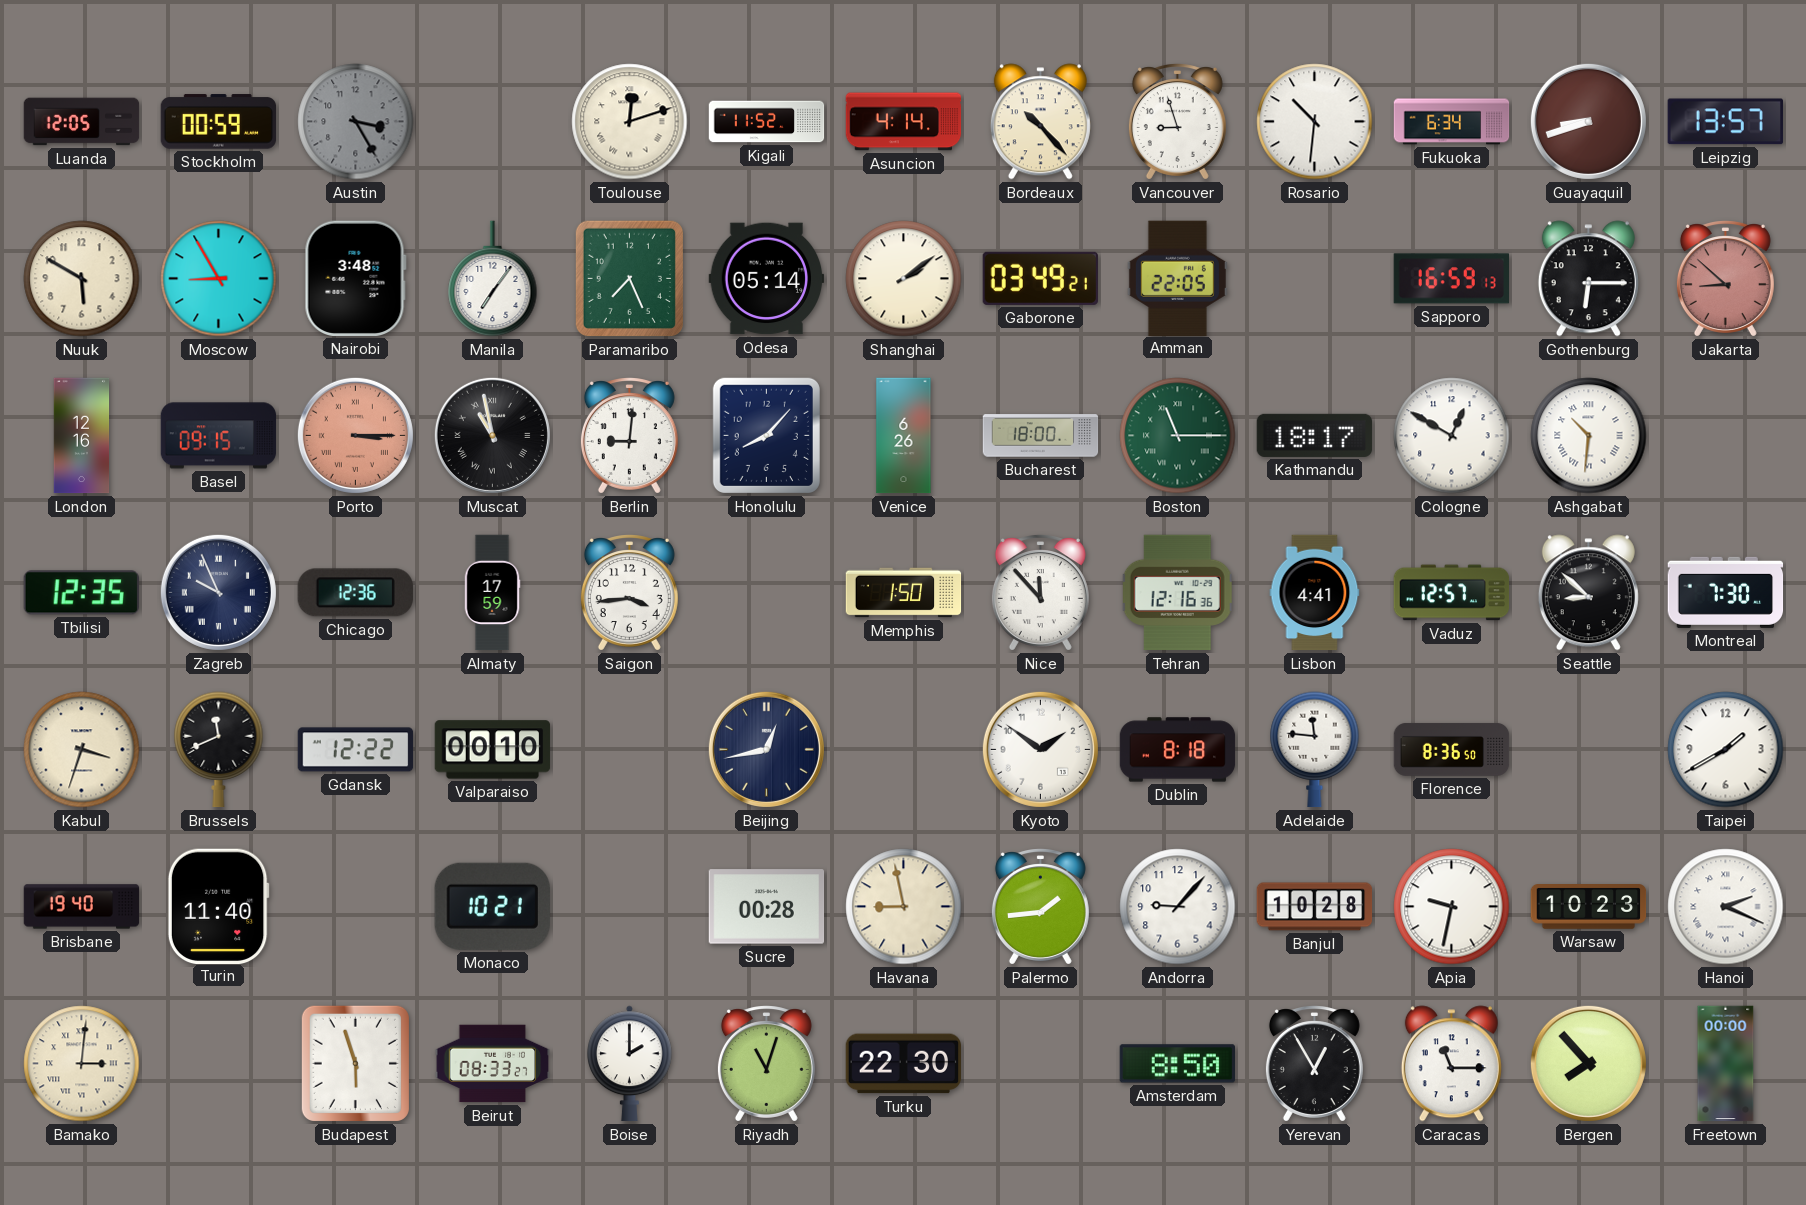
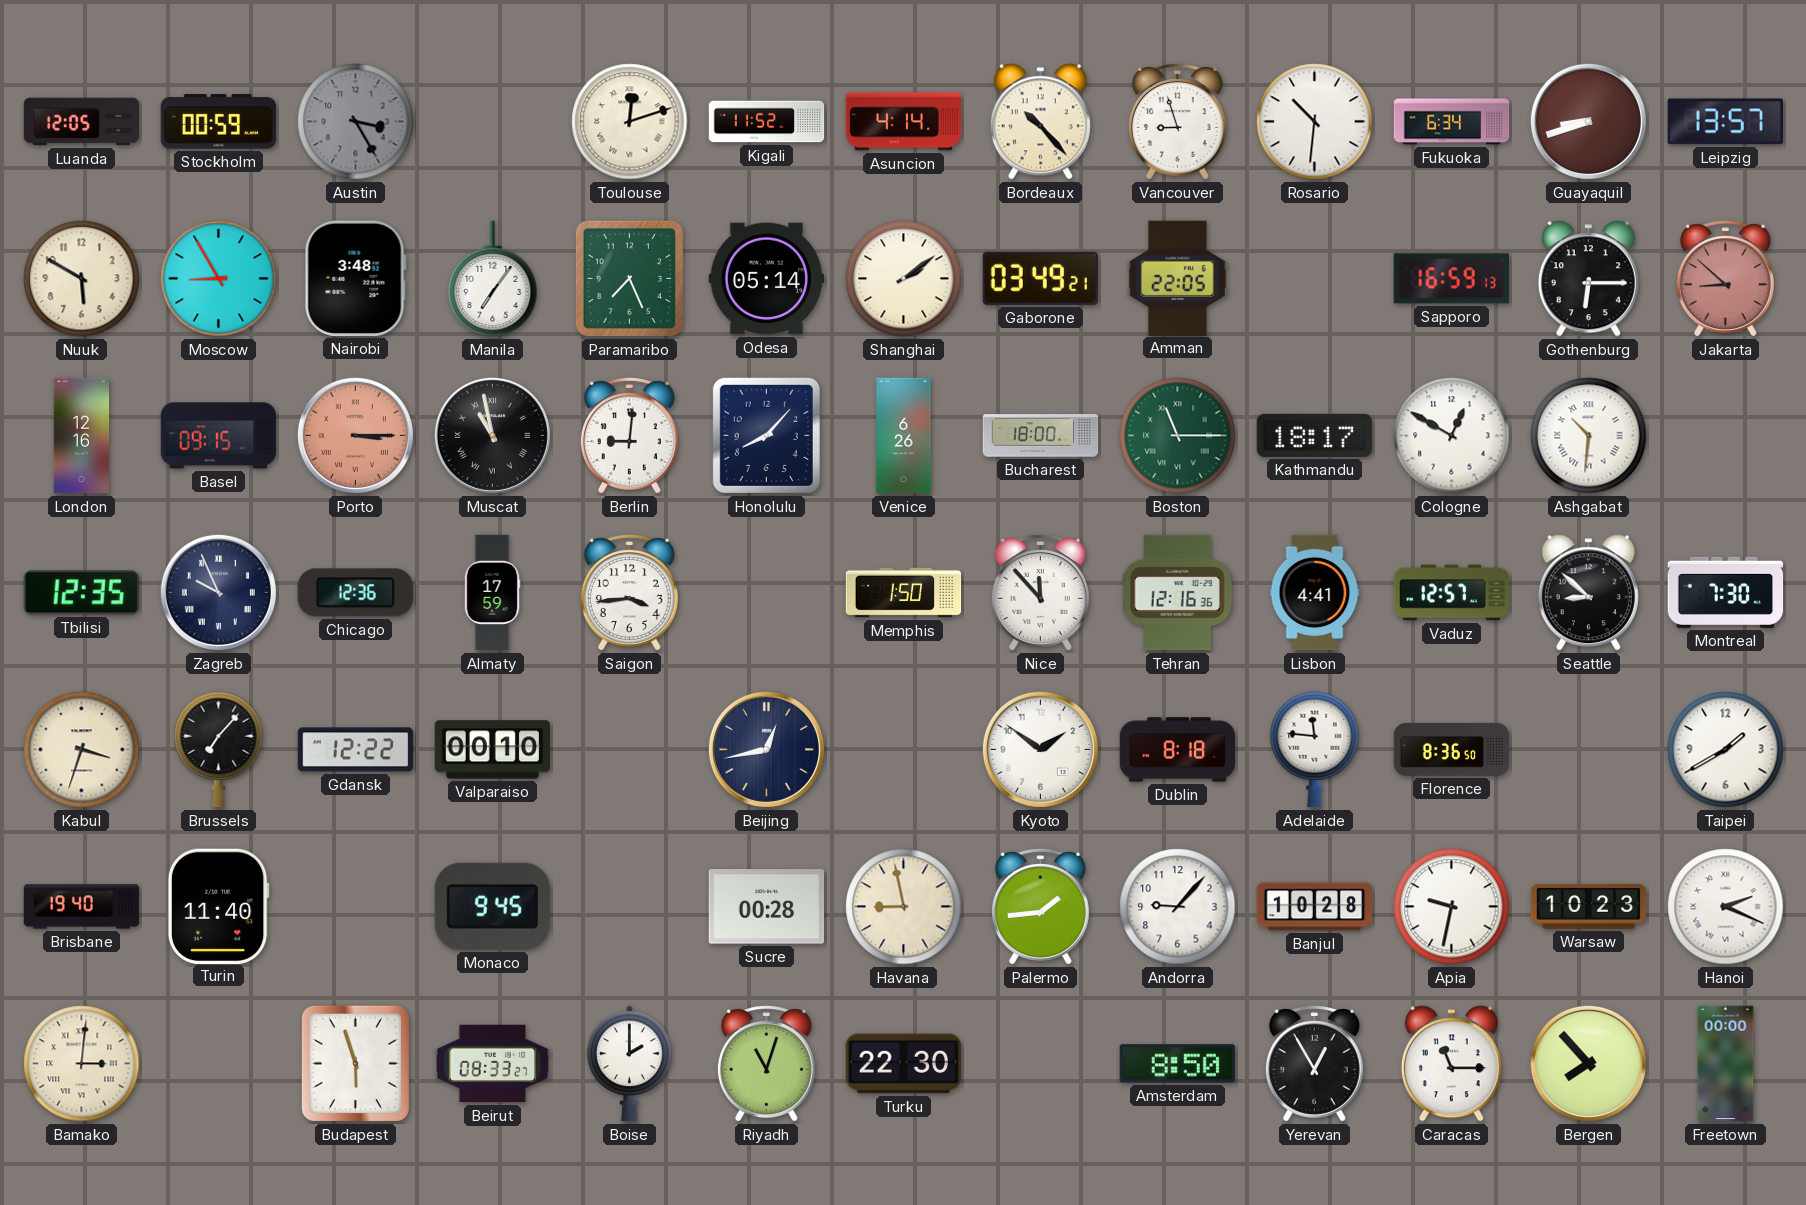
Brussels: 11:41 -> 7:07 (219, 750)
Monaco: 10:21 -> 9:45 (492, 906)
